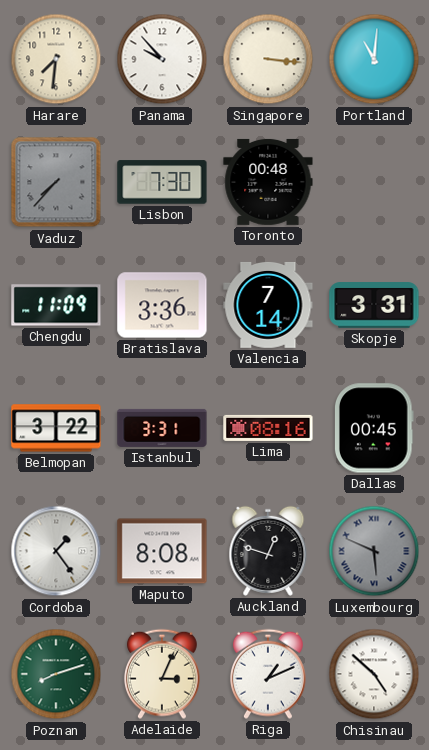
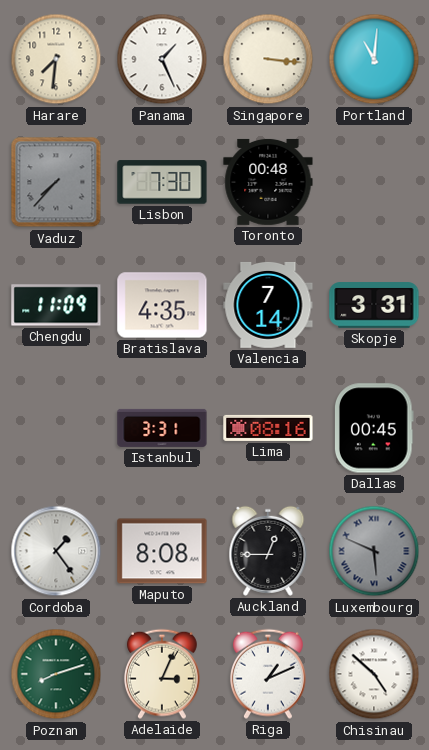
Panama: 9:53 -> 1:26 (162, 59)
Bratislava: 3:36 -> 4:35 (162, 305)
Belmopan: 3:22 -> none (56, 428)
Auckland: 12:48 -> 12:45 (268, 551)
